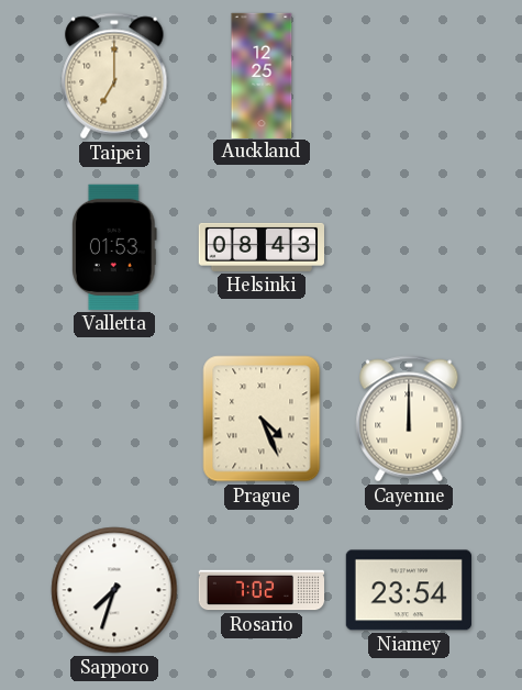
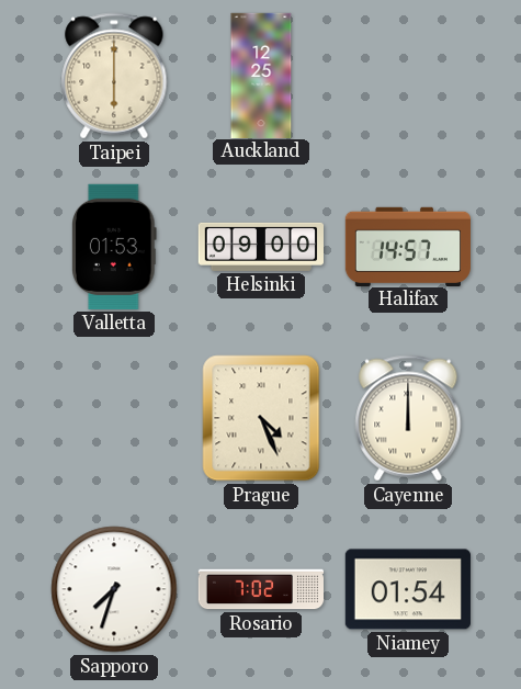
Taipei: 7:00 -> 6:00 (114, 76)
Helsinki: 08:43 -> 09:00 (260, 247)
Halifax: none -> 14:57 (407, 246)
Niamey: 23:54 -> 01:54 (408, 589)
